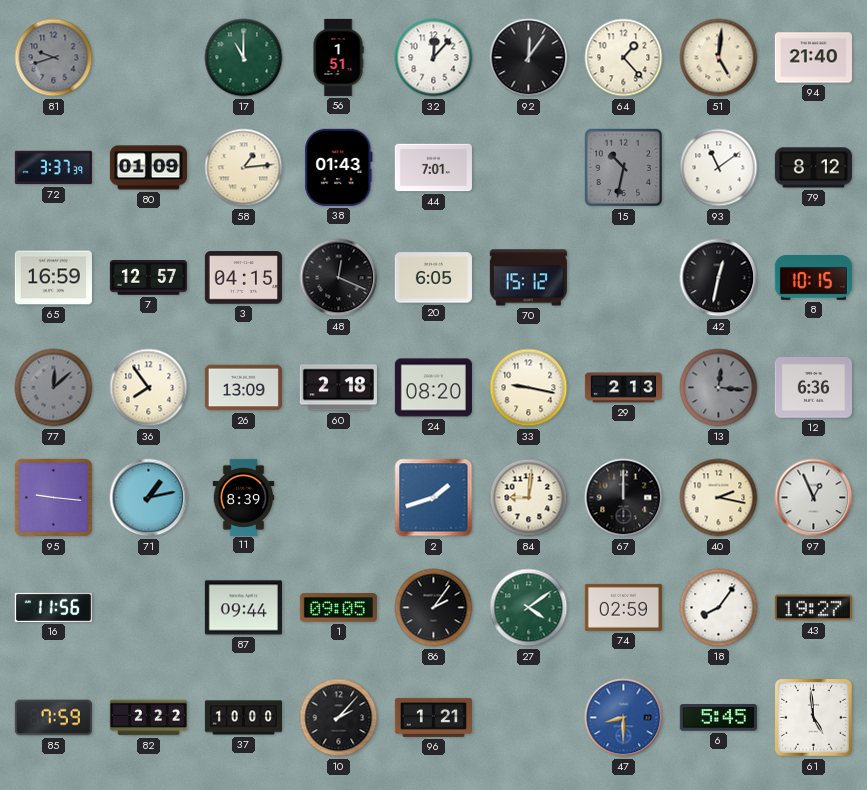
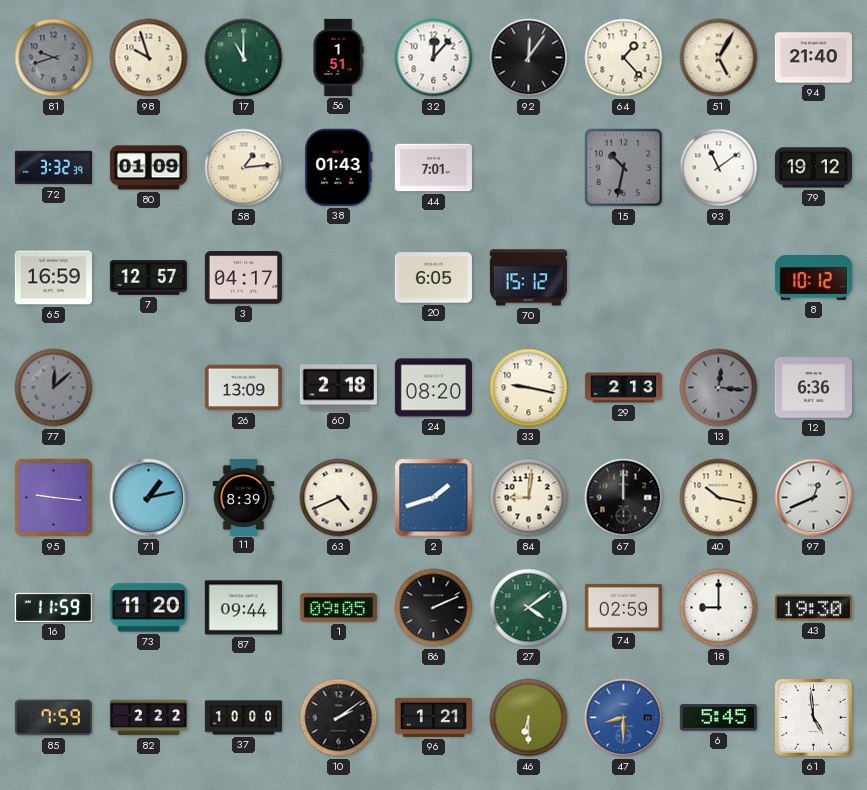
98: none -> 9:57 (149, 58)
51: 5:01 -> 5:05 (719, 58)
72: 3:37 -> 3:32 (53, 168)
79: 8:12 -> 19:12 (813, 168)
3: 04:15 -> 04:17 (243, 278)
48: 12:19 -> none (339, 278)
42: 12:32 -> none (719, 278)
8: 10:15 -> 10:12 (813, 278)
36: 7:54 -> none (149, 388)
63: none -> 4:41 (339, 498)
40: 2:17 -> 10:17 (719, 498)
97: 12:56 -> 12:41 (814, 498)
16: 11:56 -> 11:59 (53, 607)
73: none -> 11:20 (148, 608)
86: 2:06 -> 2:11 (434, 608)
18: 8:06 -> 9:00 (719, 608)
43: 19:27 -> 19:30 (813, 608)
10: 2:07 -> 2:09 (339, 718)
46: none -> 6:30 (529, 718)
